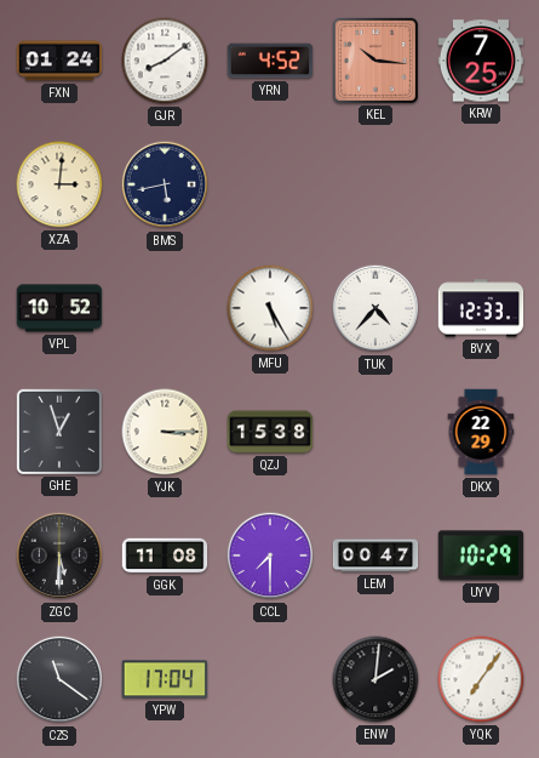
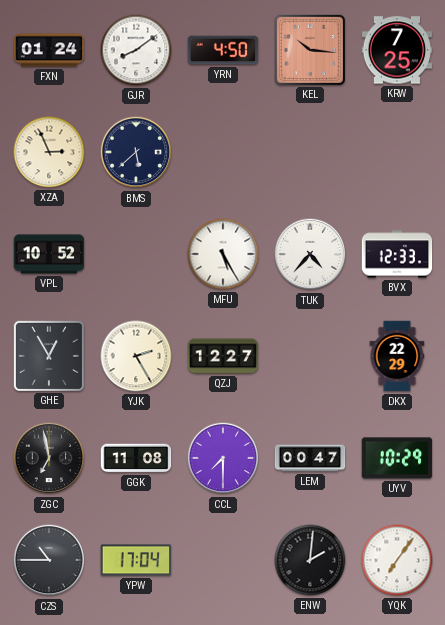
YRN: 4:52 -> 4:50 (223, 50)
XZA: 3:01 -> 2:56 (49, 152)
BMS: 5:43 -> 5:38 (136, 152)
GHE: 12:57 -> 12:55 (48, 355)
YJK: 3:15 -> 2:25 (136, 356)
QZJ: 15:38 -> 12:27 (223, 356)
ZGC: 5:30 -> 6:58 (49, 458)
CZS: 11:21 -> 10:45 (49, 560)
